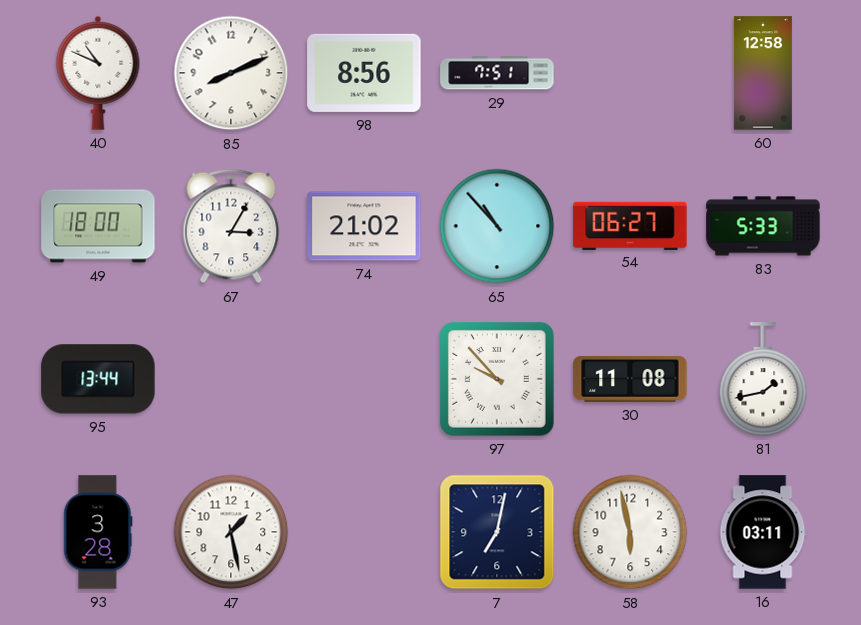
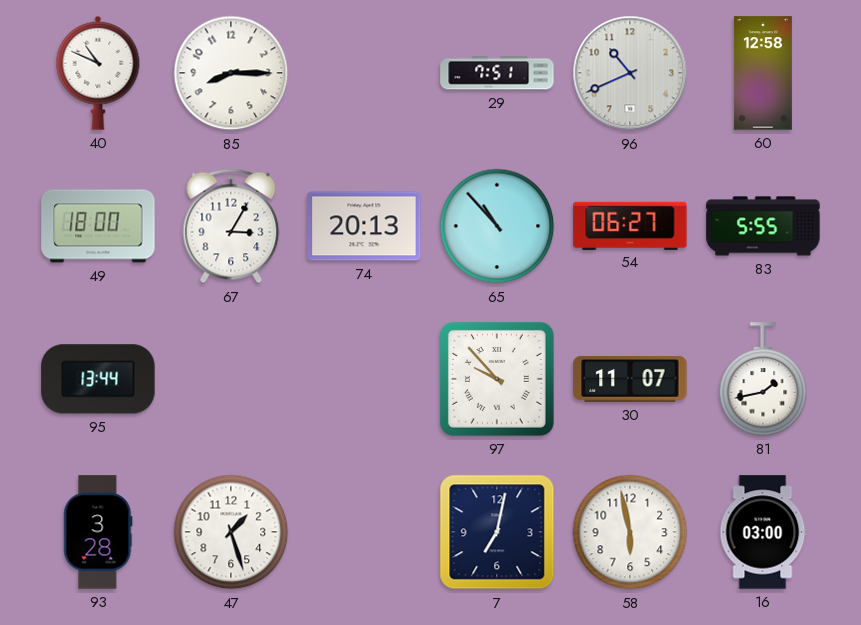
85: 8:11 -> 8:15 (231, 73)
98: 8:56 -> none (364, 73)
96: none -> 10:41 (630, 73)
74: 21:02 -> 20:13 (364, 226)
83: 5:33 -> 5:55 (763, 226)
30: 11:08 -> 11:07 (630, 379)
47: 1:28 -> 1:27 (231, 532)
16: 03:11 -> 03:00 (763, 532)
